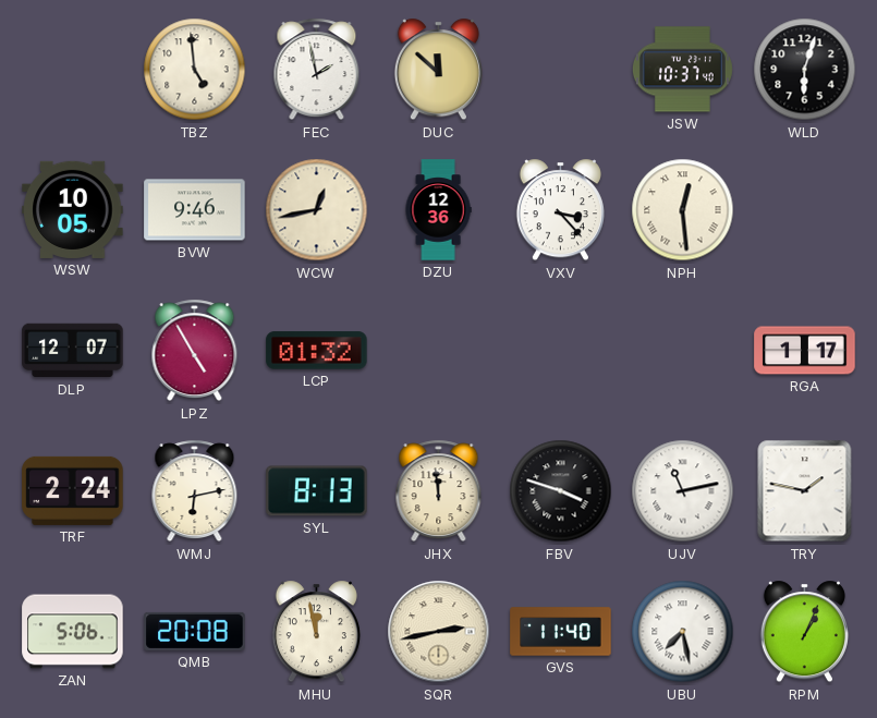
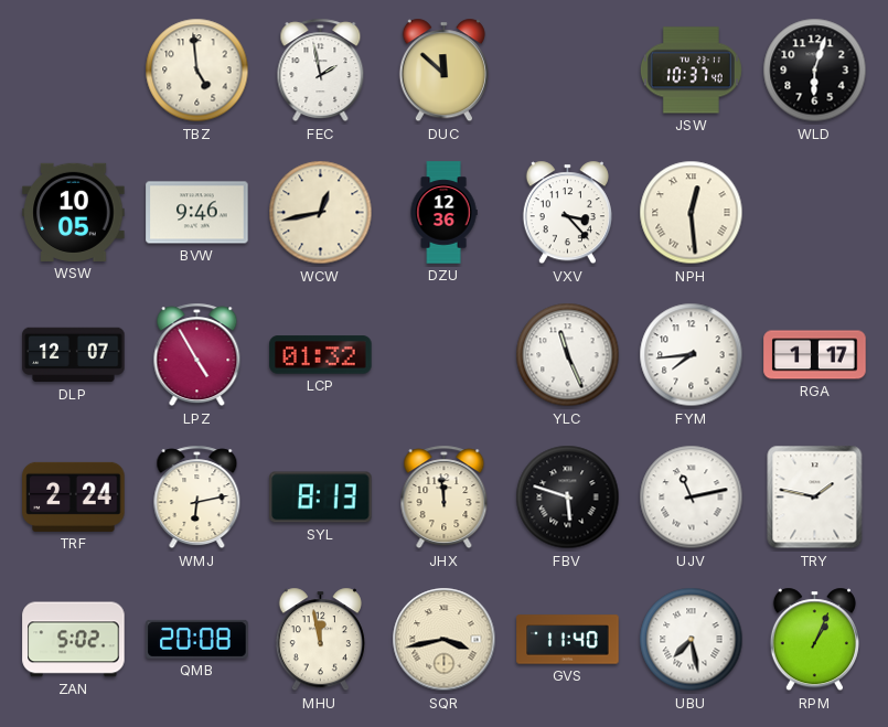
YLC: none -> 11:26 (568, 355)
FYM: none -> 7:44 (692, 355)
FBV: 3:48 -> 5:48 (568, 498)
ZAN: 5:06 -> 5:02 (74, 640)
SQR: 2:43 -> 3:43 (445, 640)
